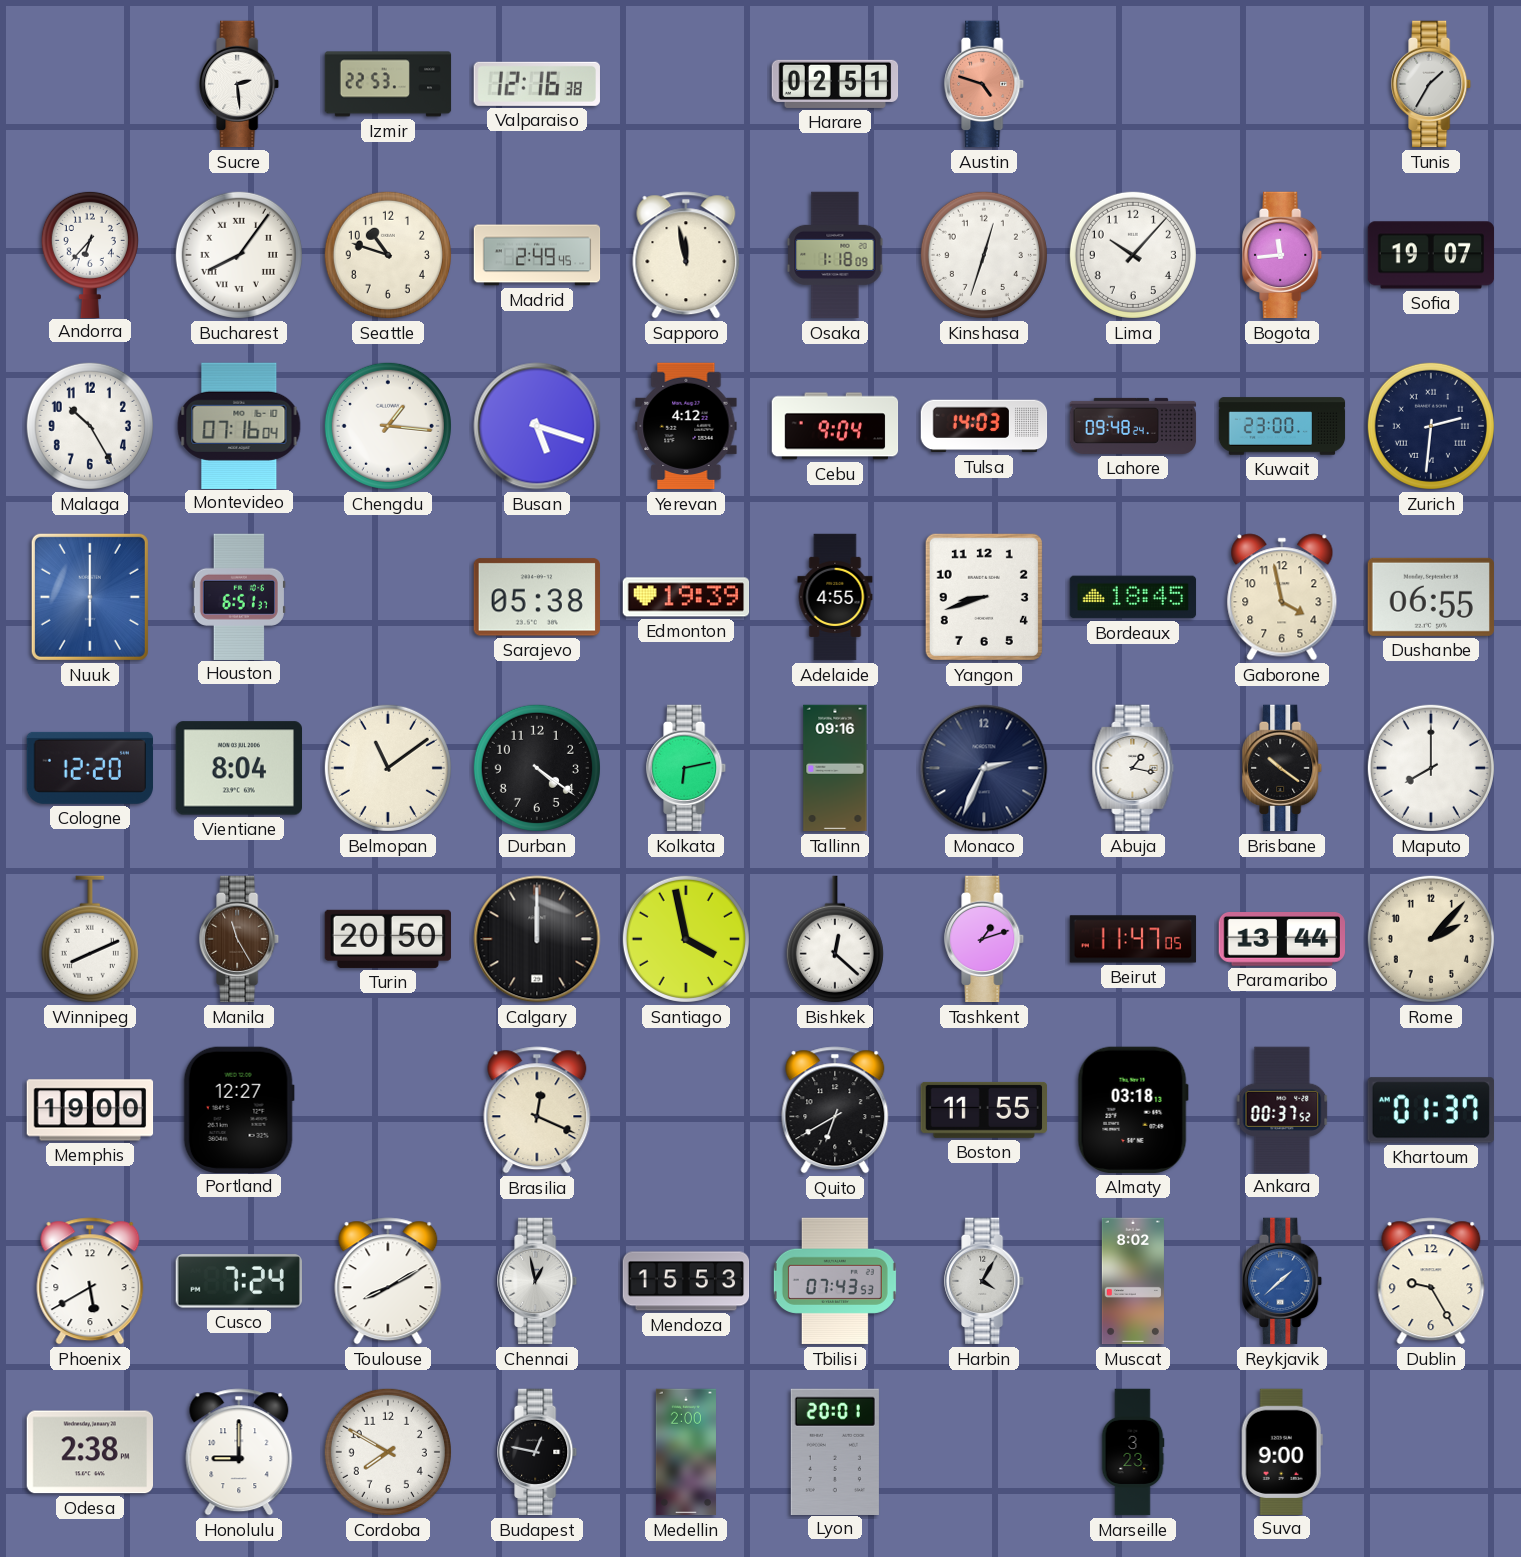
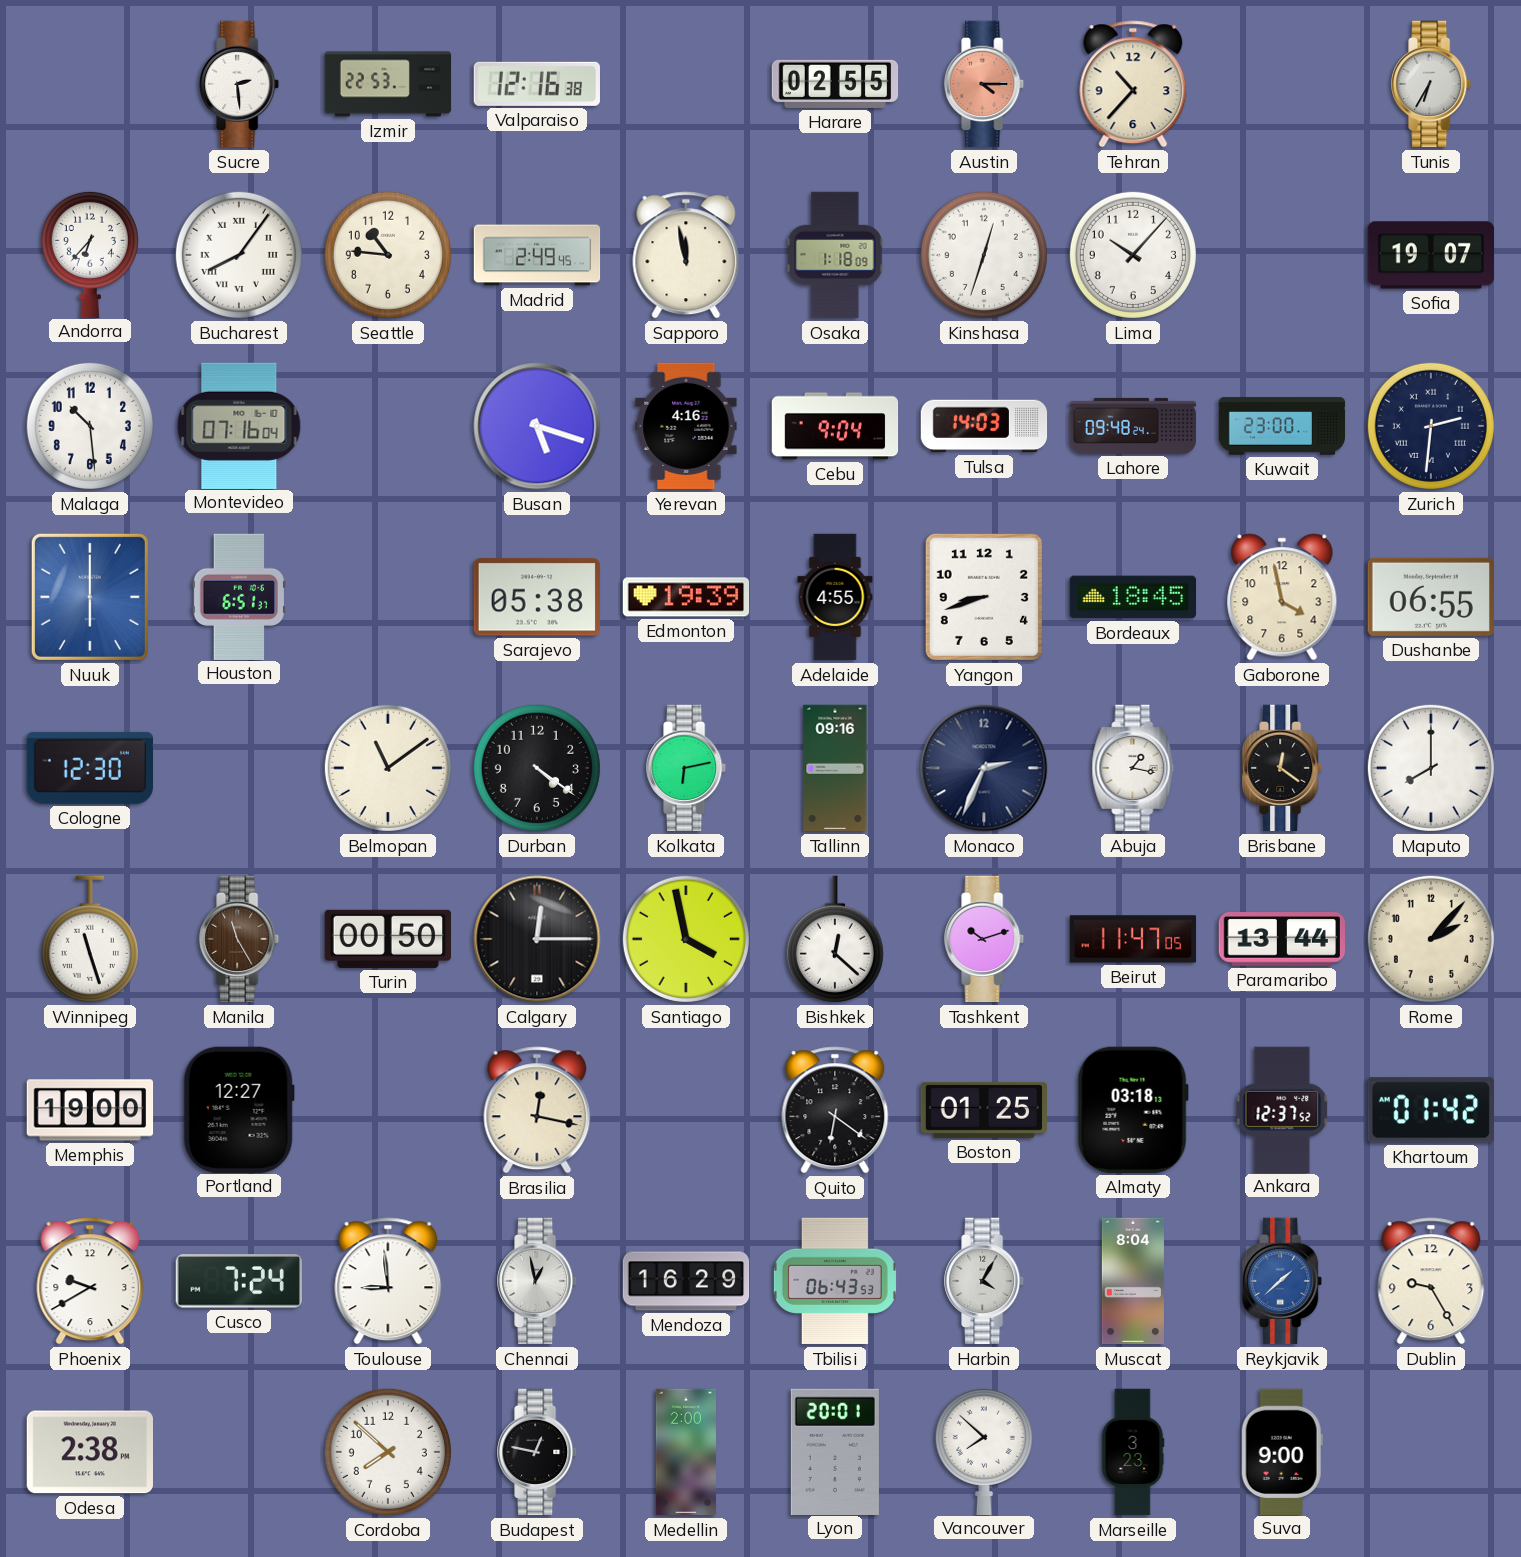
Harare: 02:51 -> 02:55 (835, 84)
Austin: 4:48 -> 4:15 (985, 84)
Tehran: none -> 10:37 (1133, 84)
Tunis: 1:35 -> 6:35 (1432, 84)
Seattle: 10:48 -> 10:46 (388, 255)
Bogota: 11:44 -> none (1283, 255)
Malaga: 10:25 -> 10:29 (90, 426)
Chengdu: 1:16 -> none (388, 426)
Yerevan: 4:12 -> 4:16 (686, 426)
Cologne: 12:20 -> 12:30 (89, 768)
Vientiane: 8:04 -> none (238, 768)
Brisbane: 10:21 -> 12:21 (1283, 768)
Winnipeg: 8:11 -> 11:27 (90, 939)
Turin: 20:50 -> 00:50 (387, 939)
Calgary: 12:00 -> 12:15 (537, 939)
Tashkent: 1:12 -> 10:12 (985, 939)
Brasilia: 12:19 -> 12:17 (537, 1110)
Quito: 6:40 -> 6:21 (835, 1110)
Boston: 11:55 -> 01:25 (983, 1110)
Ankara: 00:37 -> 12:37 (1282, 1109)
Khartoum: 01:37 -> 01:42 (1430, 1110)
Phoenix: 5:40 -> 9:40 (90, 1281)
Toulouse: 8:10 -> 8:59 (388, 1281)
Mendoza: 15:53 -> 16:29 (686, 1281)
Tbilisi: 07:43 -> 06:43 (835, 1281)
Muscat: 8:02 -> 8:04 (1133, 1281)
Honolulu: 9:00 -> none (239, 1452)
Cordoba: 7:50 -> 7:52 (388, 1452)
Vancouver: none -> 7:52 (984, 1451)
